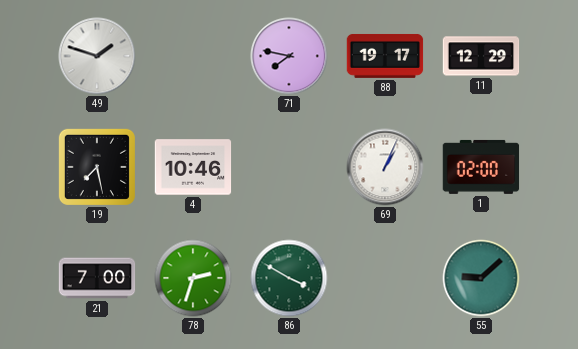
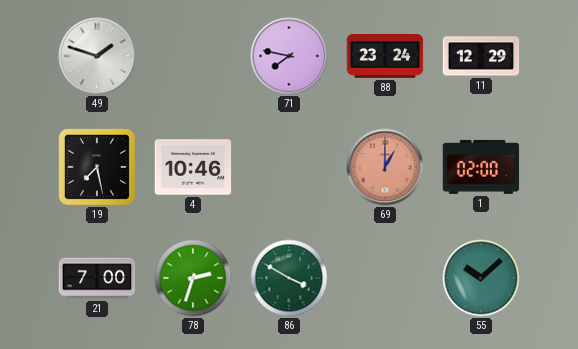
88: 19:17 -> 23:24 (385, 56)
69: 1:04 -> 1:00 (385, 167)
69 dial: white -> salmon (385, 167)
55: 9:08 -> 10:08 (481, 278)
